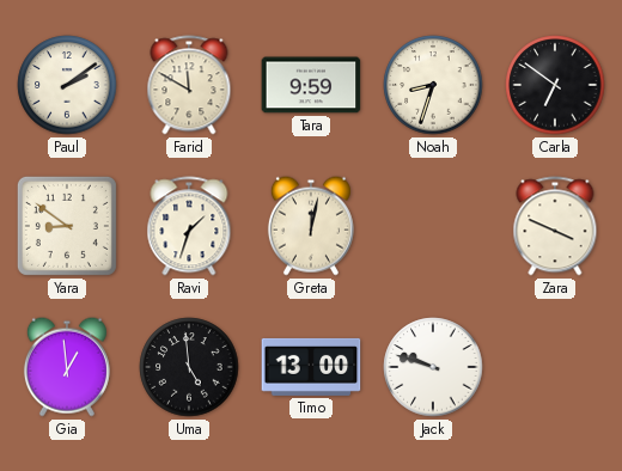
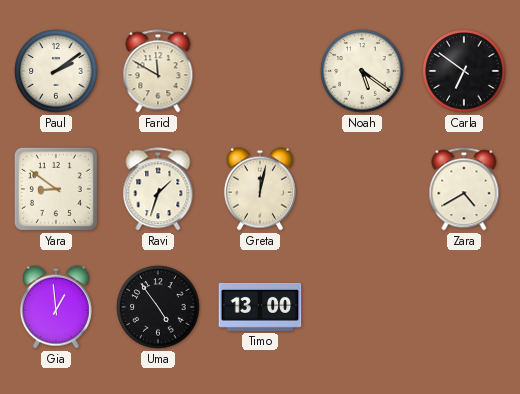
Tara: 9:59 -> none (311, 85)
Noah: 8:33 -> 5:21 (362, 71)
Zara: 3:49 -> 4:40 (464, 189)
Uma: 4:59 -> 4:54 (158, 307)
Jack: 9:48 -> none (433, 367)
